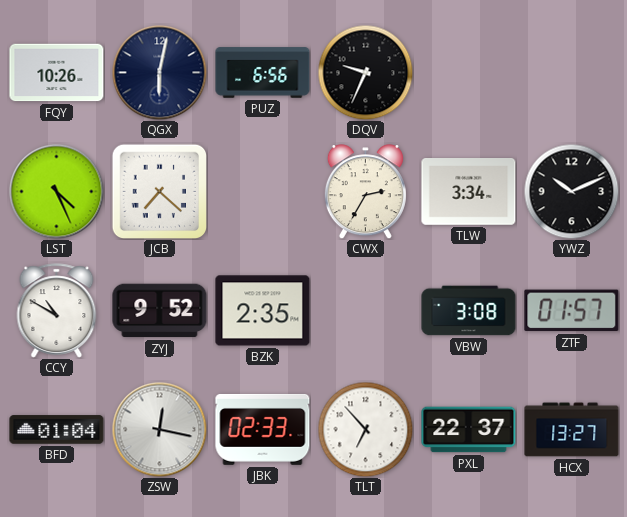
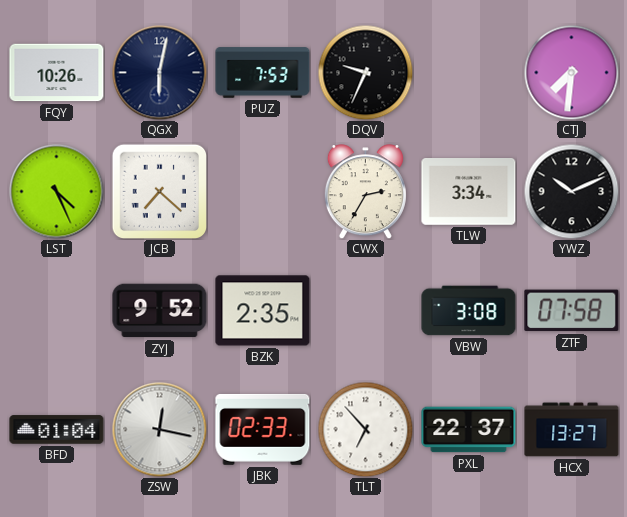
PUZ: 6:56 -> 7:53 (263, 73)
CTJ: none -> 7:31 (571, 72)
CCY: 10:50 -> none (57, 311)
ZTF: 01:57 -> 07:58 (572, 311)
